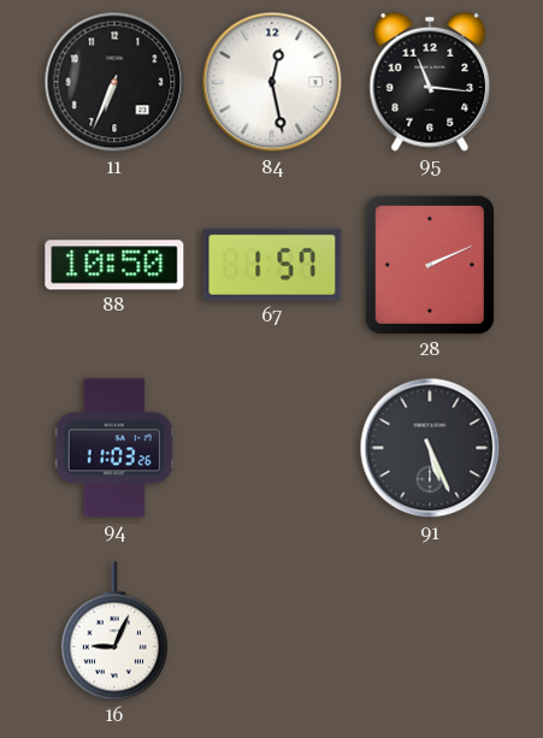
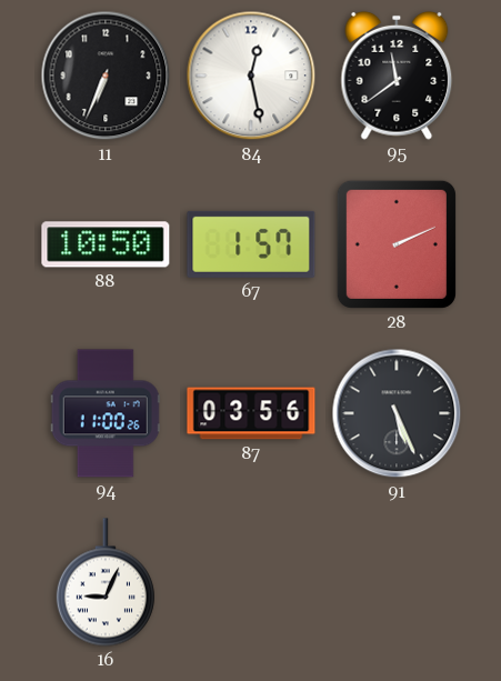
95: 11:16 -> 11:39 (397, 76)
94: 11:03 -> 11:00 (106, 413)
87: none -> 03:56 (251, 413)
